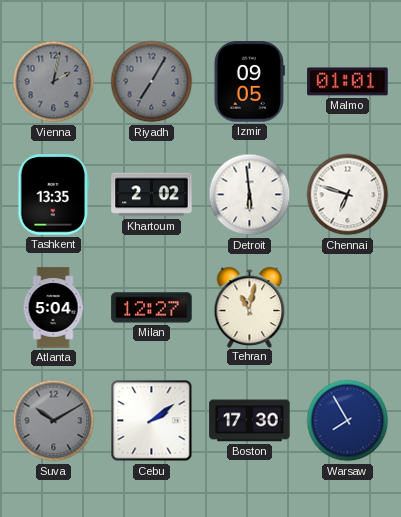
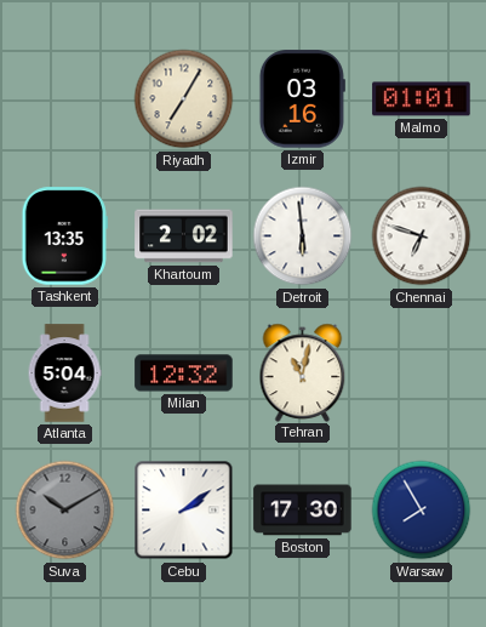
Vienna: 2:02 -> none (54, 82)
Riyadh dial: grey -> cream (184, 99)
Izmir: 09:05 -> 03:16 (302, 99)
Milan: 12:27 -> 12:32 (184, 374)
